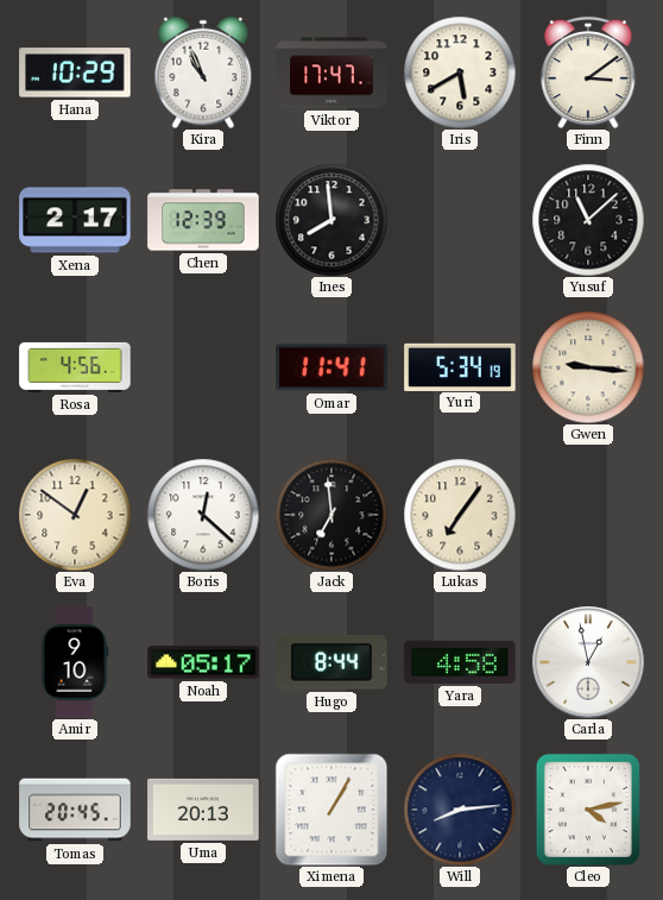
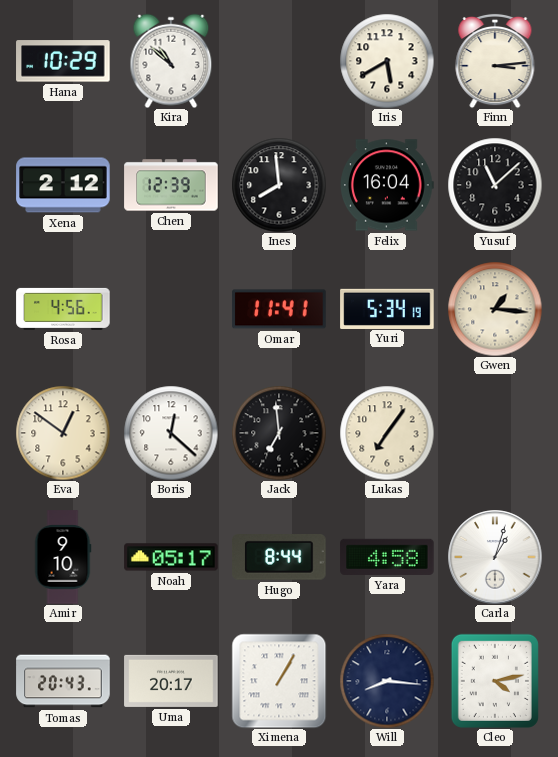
Kira: 10:56 -> 10:52 (171, 61)
Viktor: 17:47 -> none (331, 73)
Finn: 3:09 -> 3:14 (495, 61)
Xena: 2:17 -> 2:12 (63, 185)
Felix: none -> 16:04 (388, 185)
Gwen: 9:16 -> 1:16 (495, 309)
Carla: 12:58 -> 1:03 (495, 557)
Tomas: 20:45 -> 20:43 (63, 681)
Uma: 20:13 -> 20:17 (171, 681)
Will: 8:14 -> 8:16 (387, 681)
